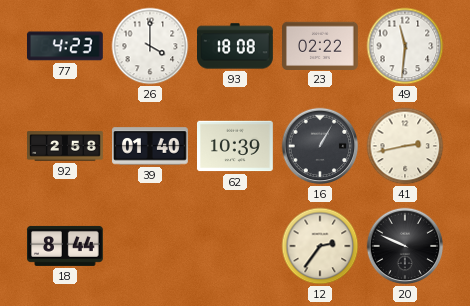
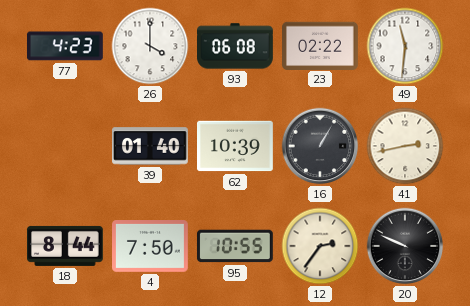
93: 18:08 -> 06:08 (236, 46)
92: 2:58 -> none (66, 146)
4: none -> 7:50 (151, 247)
95: none -> 10:55 (235, 246)
